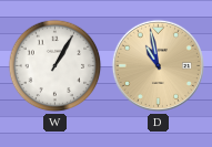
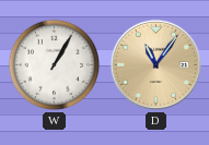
D: 10:58 -> 11:06 (155, 64)
